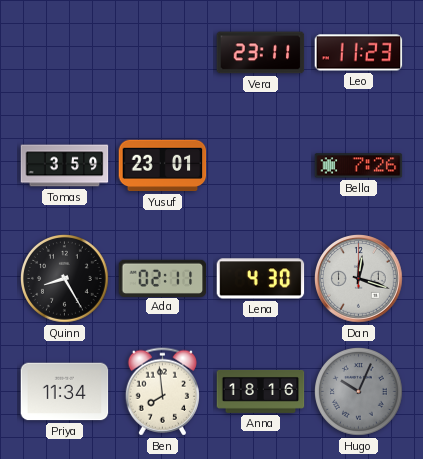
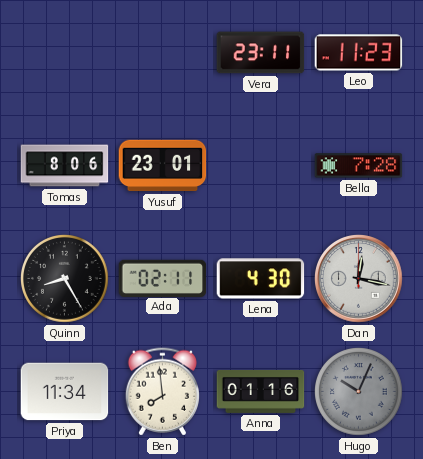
Tomas: 3:59 -> 8:06 (65, 166)
Bella: 7:26 -> 7:28 (359, 166)
Dan: 12:18 -> 12:17 (359, 279)
Anna: 18:16 -> 01:16 (261, 391)
